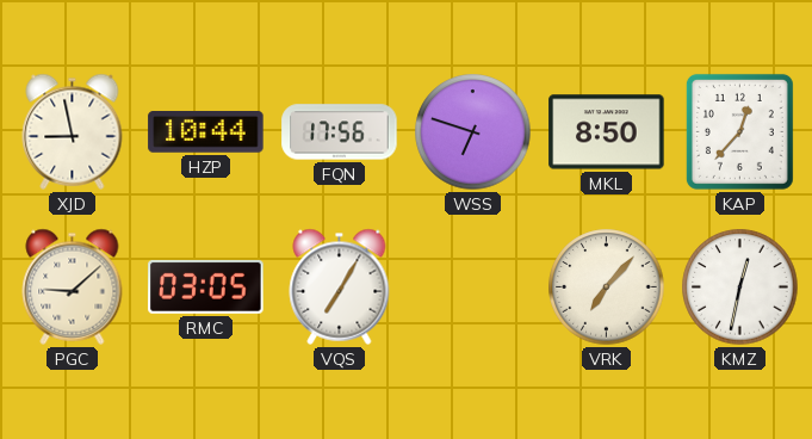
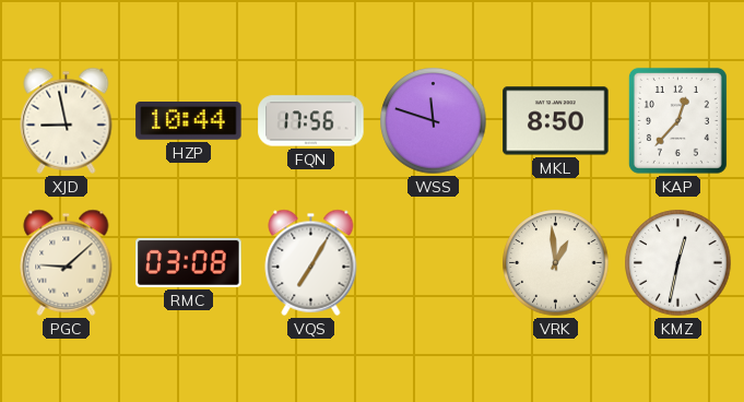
WSS: 6:48 -> 11:48 (434, 121)
RMC: 03:05 -> 03:08 (189, 262)
VRK: 7:07 -> 12:59 (556, 263)
